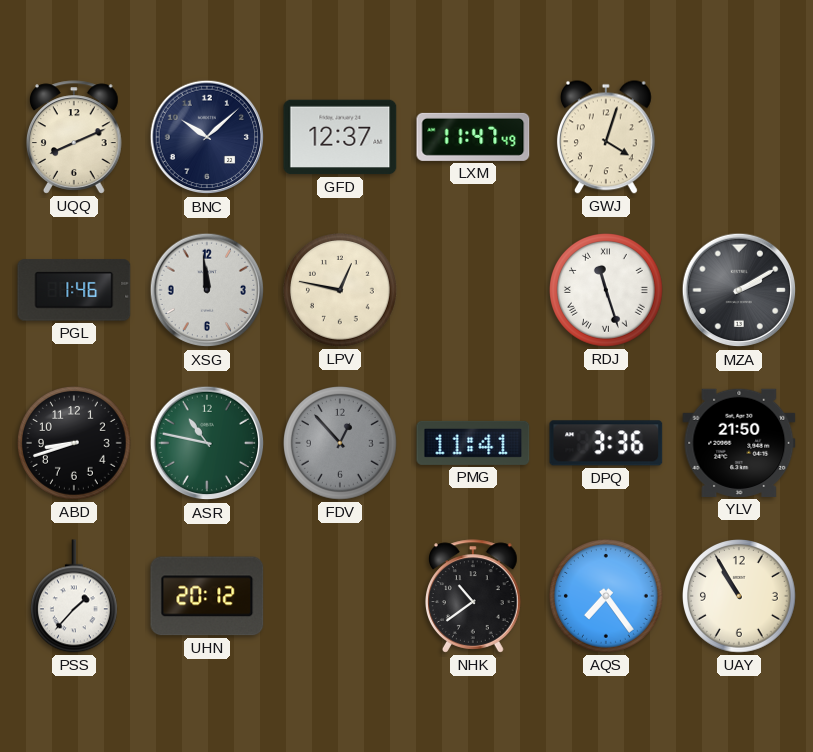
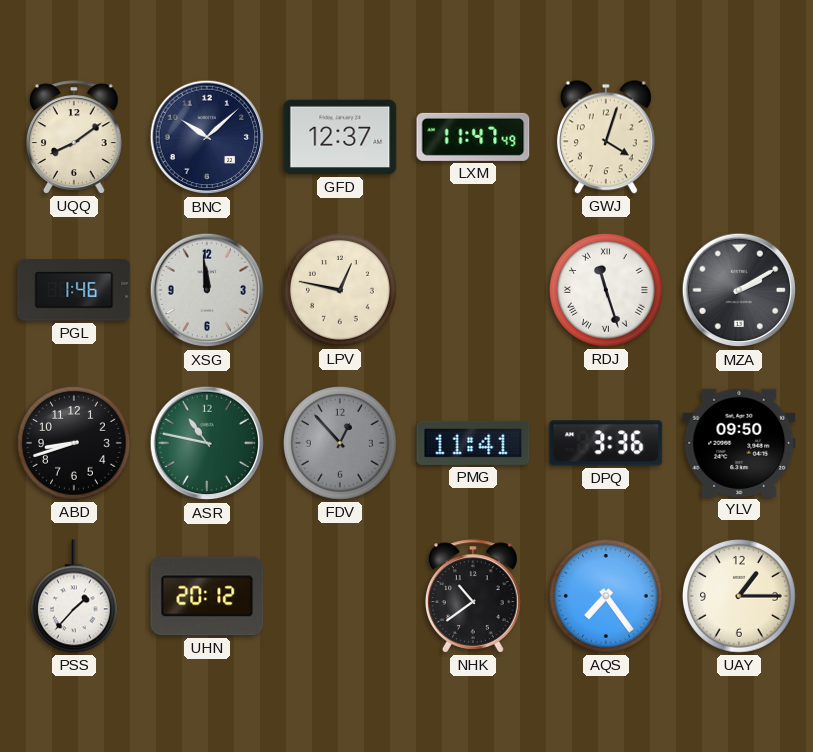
UQQ: 8:11 -> 8:09 (75, 137)
YLV: 21:50 -> 09:50 (739, 443)
UAY: 10:55 -> 1:15 (740, 597)
